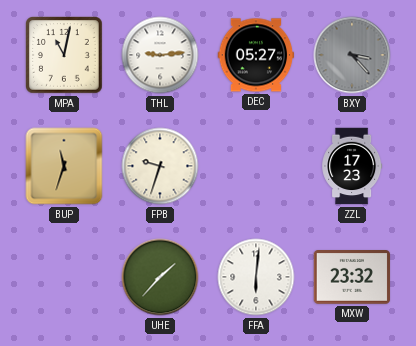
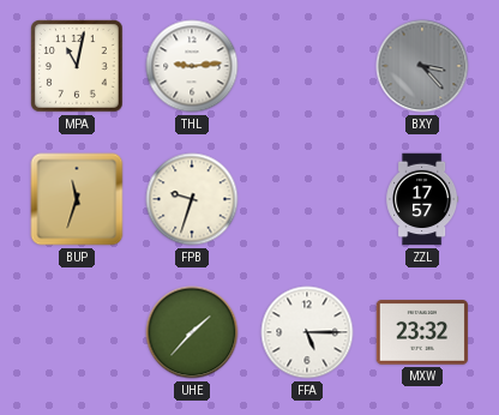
DEC: 05:27 -> none (256, 55)
ZZL: 17:23 -> 17:57 (422, 199)
FFA: 6:01 -> 5:15 (307, 332)
